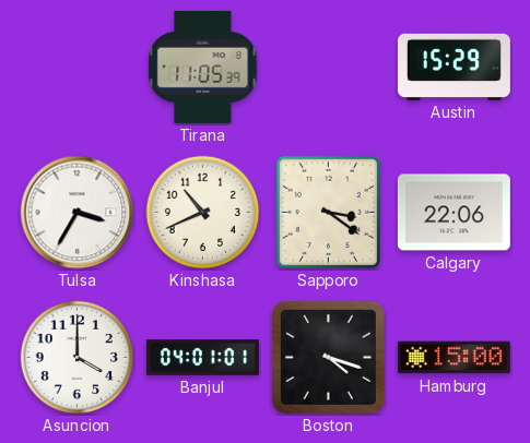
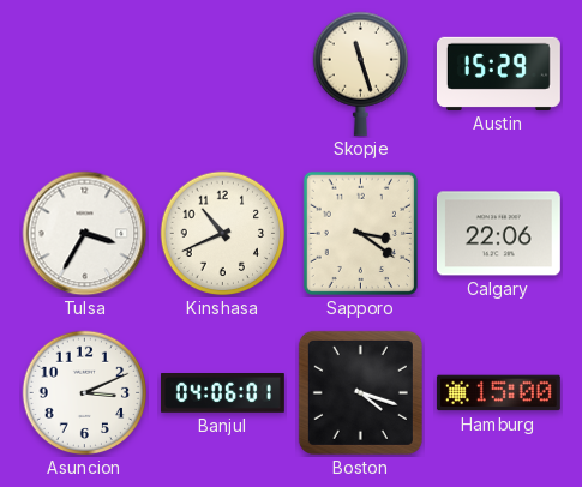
Tirana: 11:05 -> none (203, 67)
Skopje: none -> 11:27 (360, 73)
Asuncion: 4:00 -> 3:11 (85, 393)
Banjul: 04:01 -> 04:06 (222, 393)
